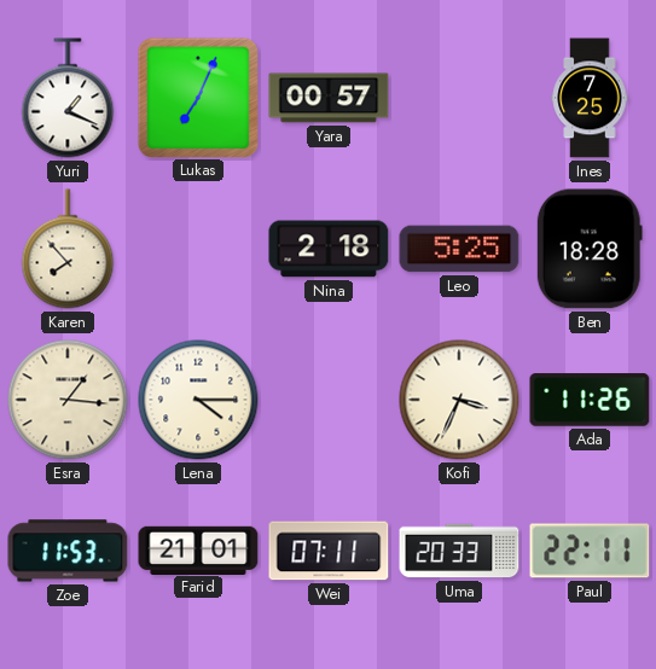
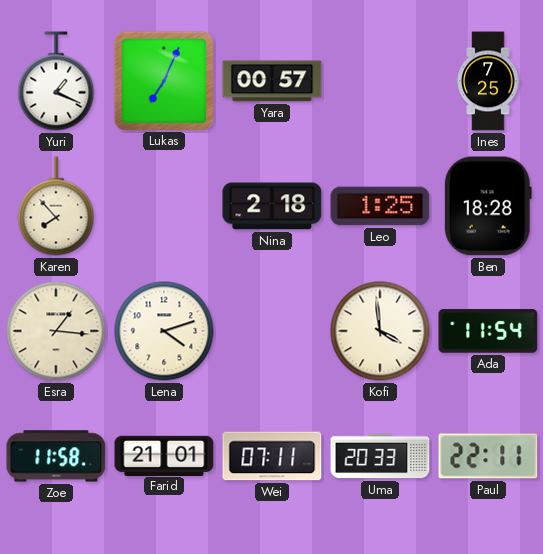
Leo: 5:25 -> 1:25 (380, 206)
Lena: 4:15 -> 4:12 (164, 331)
Kofi: 3:34 -> 3:59 (380, 331)
Ada: 11:26 -> 11:54 (488, 331)
Zoe: 11:53 -> 11:58 (56, 456)
